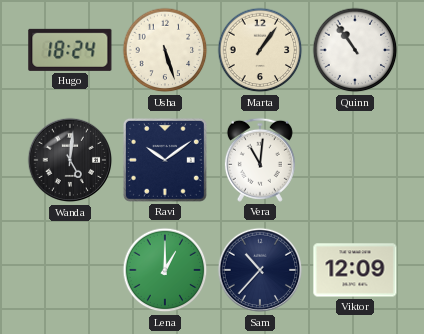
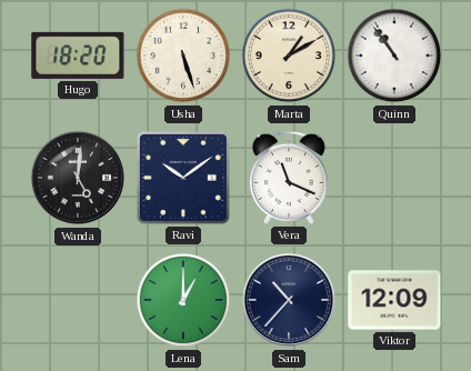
Hugo: 18:24 -> 18:20 (78, 56)
Marta: 1:06 -> 1:10 (289, 56)
Vera: 11:01 -> 11:19 (289, 178)
